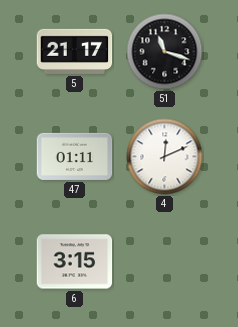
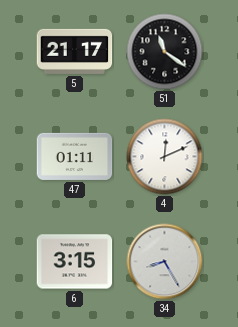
51: 11:18 -> 11:21 (165, 52)
34: none -> 8:25 (165, 262)
